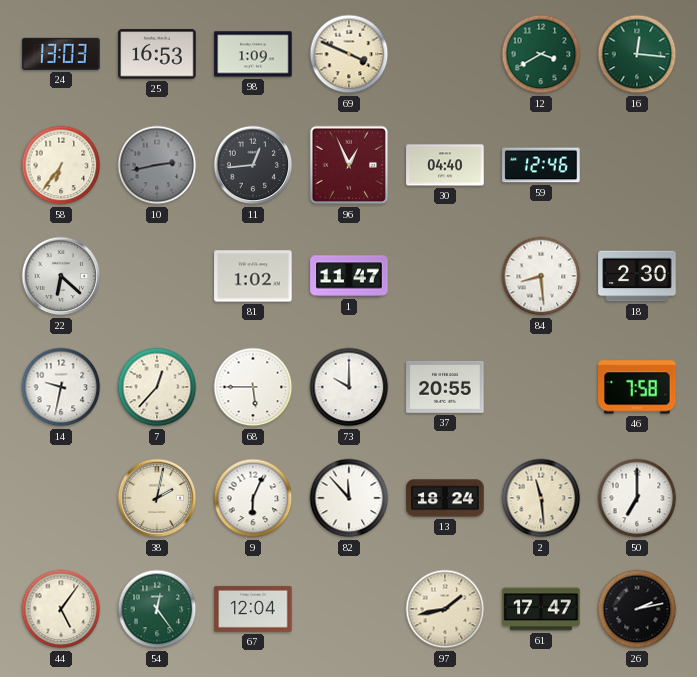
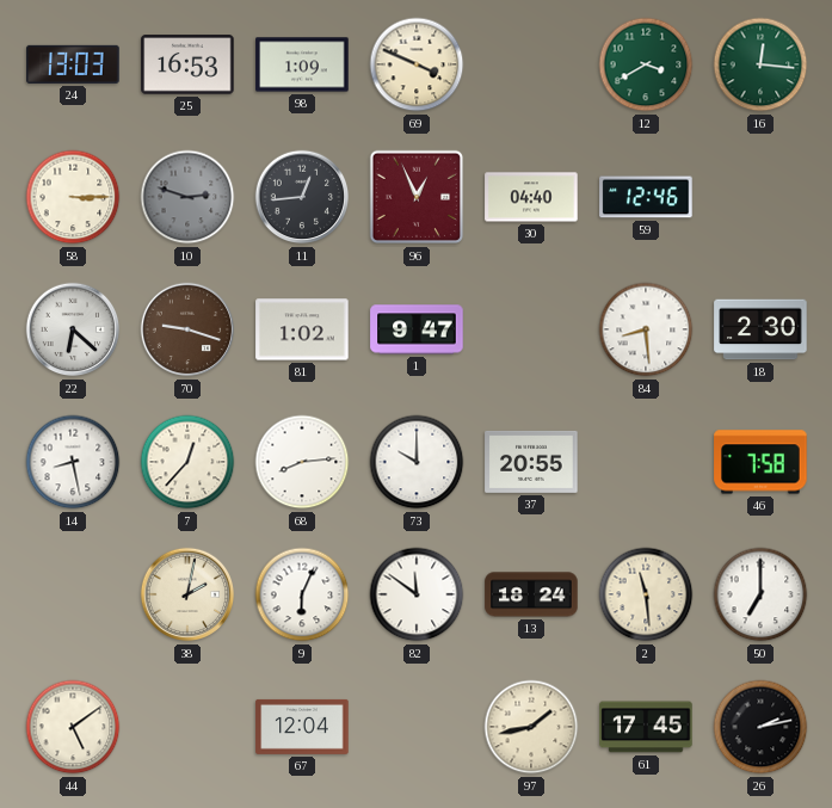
58: 6:36 -> 3:15 (73, 197)
10: 2:43 -> 2:48 (187, 197)
70: none -> 9:18 (187, 329)
1: 11:47 -> 9:47 (417, 329)
14: 9:32 -> 8:28 (73, 462)
68: 5:45 -> 8:14 (302, 462)
82: 11:53 -> 11:51 (417, 594)
44: 5:06 -> 5:09 (73, 727)
54: 12:24 -> none (157, 609)
61: 17:47 -> 17:45 (646, 727)
